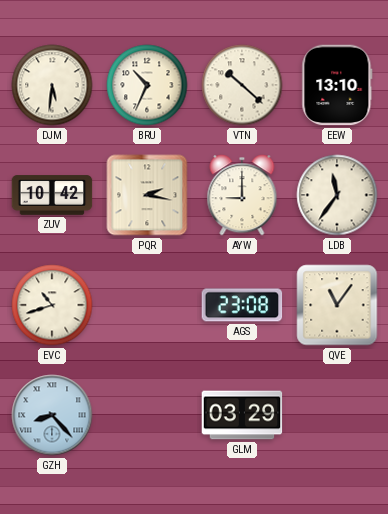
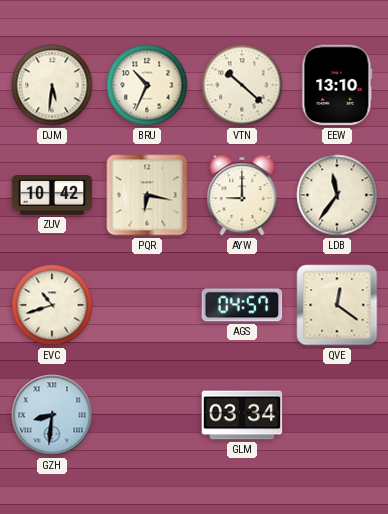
PQR: 2:17 -> 6:17 (147, 195)
AGS: 23:08 -> 04:57 (242, 305)
QVE: 11:06 -> 12:21 (337, 305)
GZH: 8:23 -> 8:31 (52, 415)
GLM: 03:29 -> 03:34 (242, 415)
